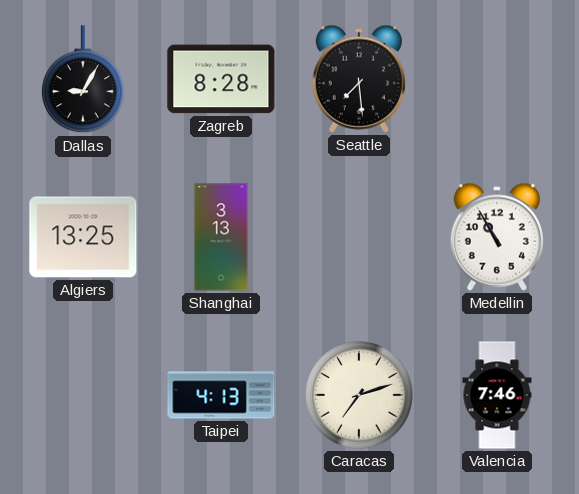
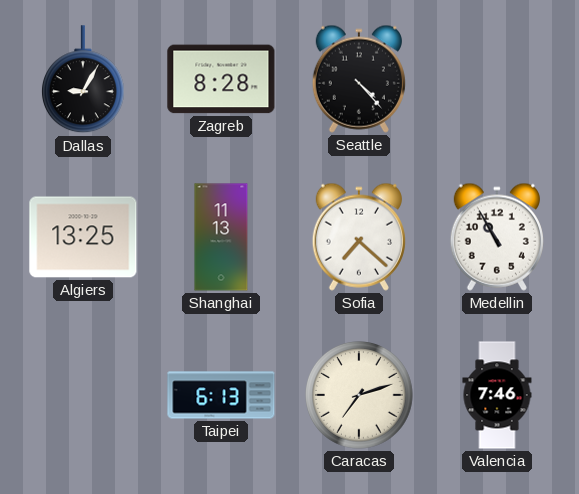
Seattle: 7:29 -> 4:23 (359, 79)
Shanghai: 3:13 -> 11:13 (221, 237)
Sofia: none -> 7:22 (359, 237)
Taipei: 4:13 -> 6:13 (221, 395)
